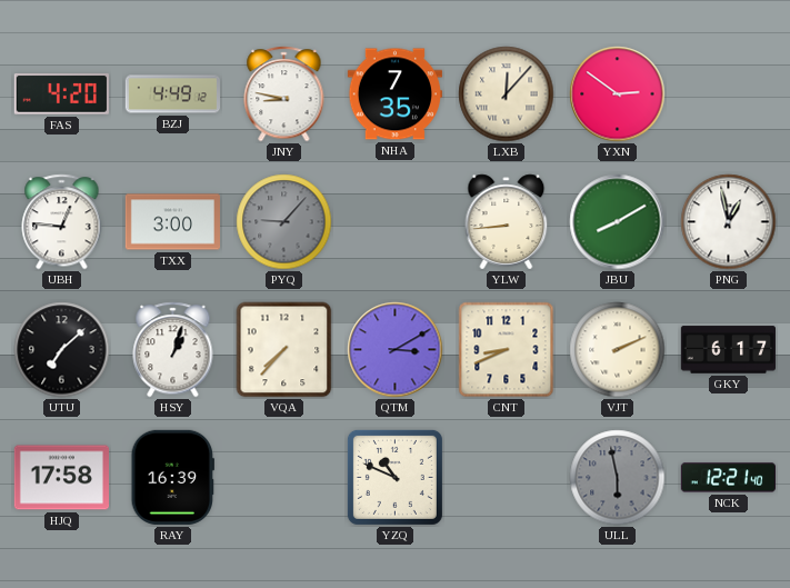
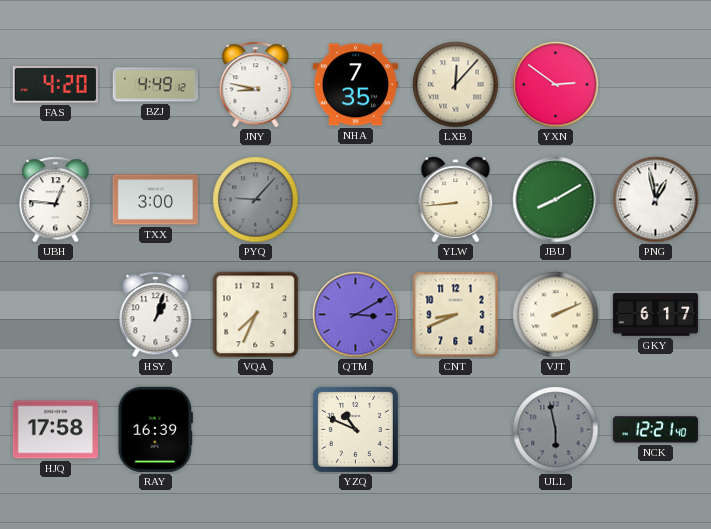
UTU: 7:08 -> none (62, 350)
VQA: 7:37 -> 7:34 (256, 315)
